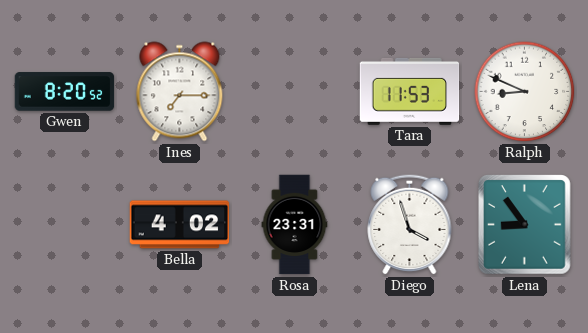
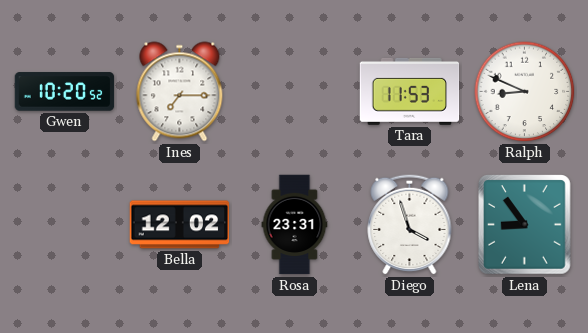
Gwen: 8:20 -> 10:20 (65, 92)
Bella: 4:02 -> 12:02 (180, 225)
